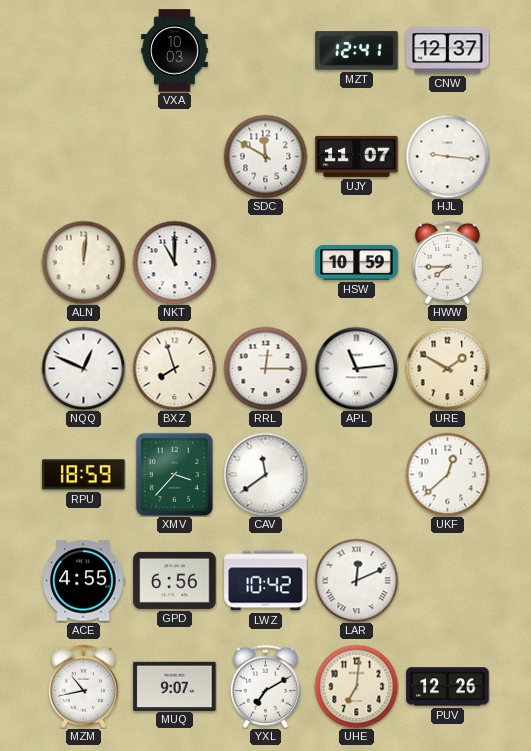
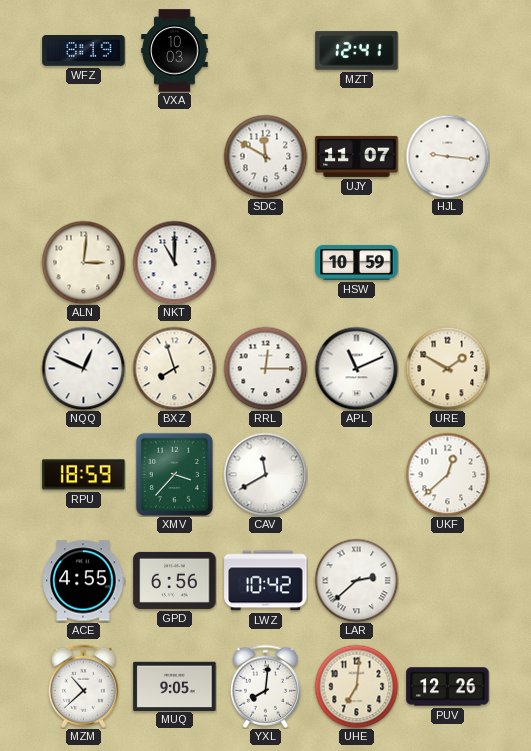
WFZ: none -> 8:19 (84, 51)
CNW: 12:37 -> none (448, 51)
ALN: 12:01 -> 3:01 (83, 262)
HWW: 7:45 -> none (447, 262)
APL: 11:14 -> 11:11 (356, 368)
CAV: 11:39 -> 11:40 (265, 474)
LAR: 12:11 -> 2:38 (356, 580)
MZM: 10:43 -> 10:38 (83, 686)
MUQ: 9:07 -> 9:05 (175, 686)
YXL: 7:10 -> 8:01 (265, 686)
